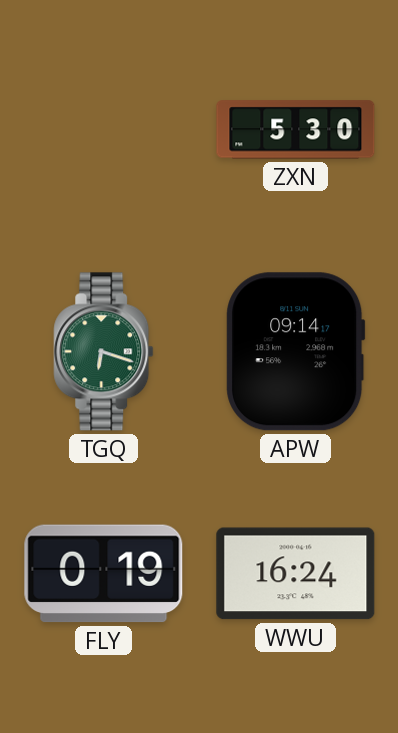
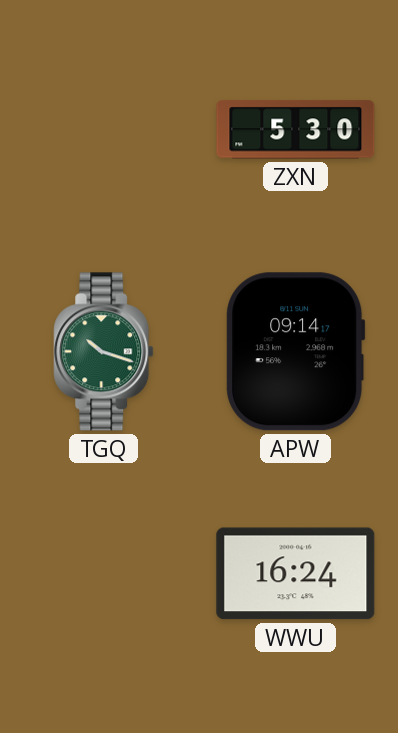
TGQ: 6:18 -> 10:18 (104, 352)
FLY: 0:19 -> none (104, 574)
